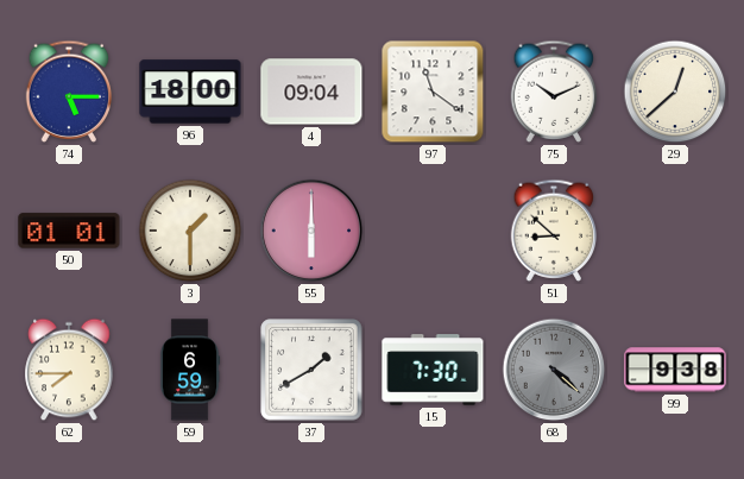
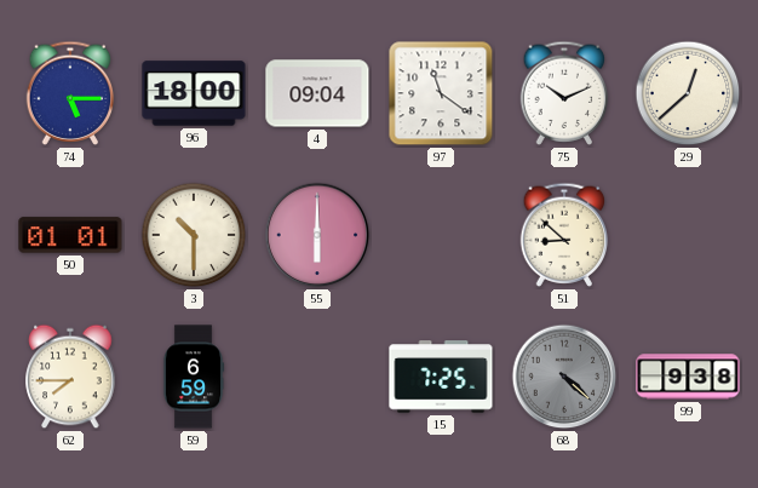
3: 1:30 -> 10:30 (194, 235)
37: 1:40 -> none (311, 370)
15: 7:30 -> 7:25 (441, 377)
